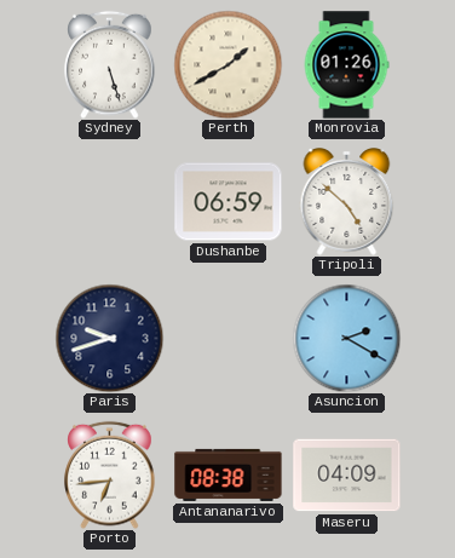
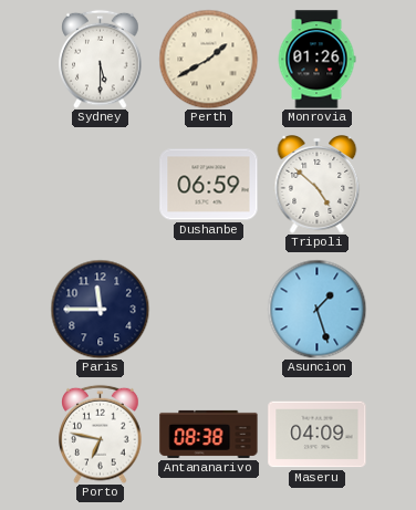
Sydney: 5:27 -> 5:30 (101, 59)
Paris: 9:42 -> 11:45 (100, 309)
Asuncion: 2:20 -> 1:27 (316, 309)
Porto: 6:44 -> 6:47 (101, 434)
